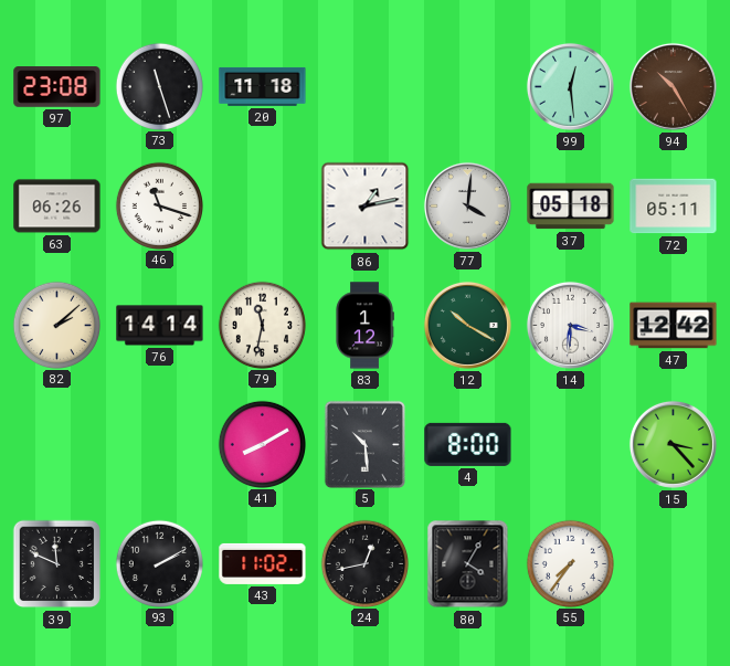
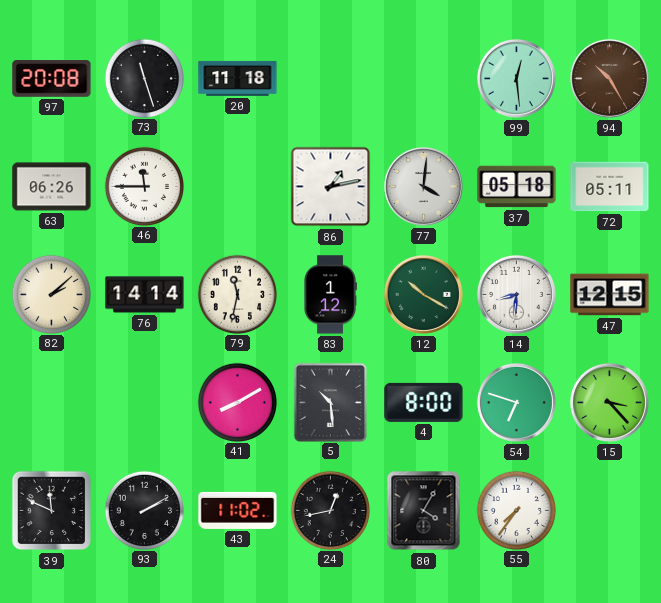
97: 23:08 -> 20:08 (52, 79)
46: 11:18 -> 11:45 (144, 186)
14: 3:31 -> 8:31 (516, 294)
47: 12:42 -> 12:15 (610, 295)
54: none -> 6:48 (516, 402)
